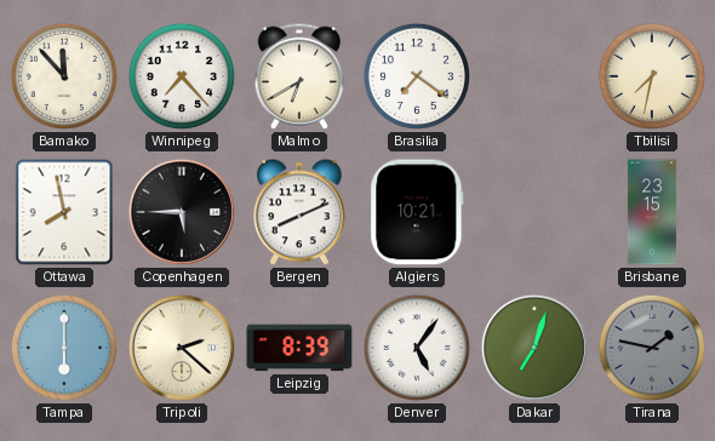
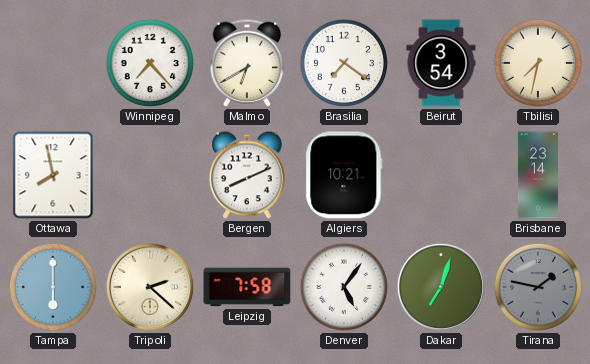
Bamako: 11:53 -> none (64, 76)
Beirut: none -> 3:54 (441, 63)
Copenhagen: 5:45 -> none (182, 212)
Brisbane: 23:15 -> 23:14 (538, 175)
Leipzig: 8:39 -> 7:58 (247, 287)
